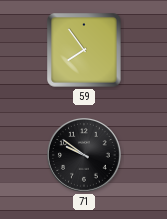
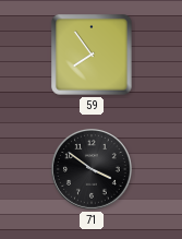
71: 9:51 -> 3:51 (93, 170)
